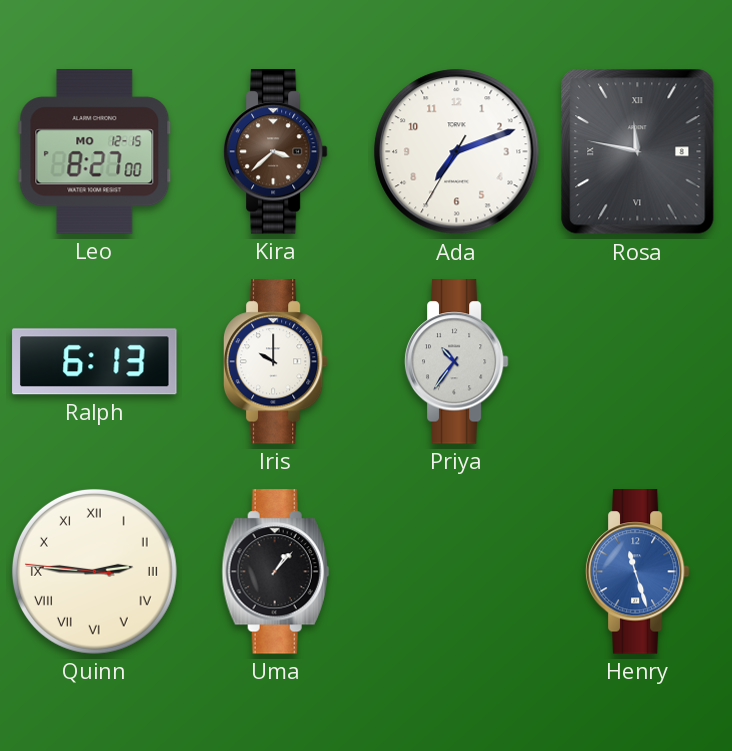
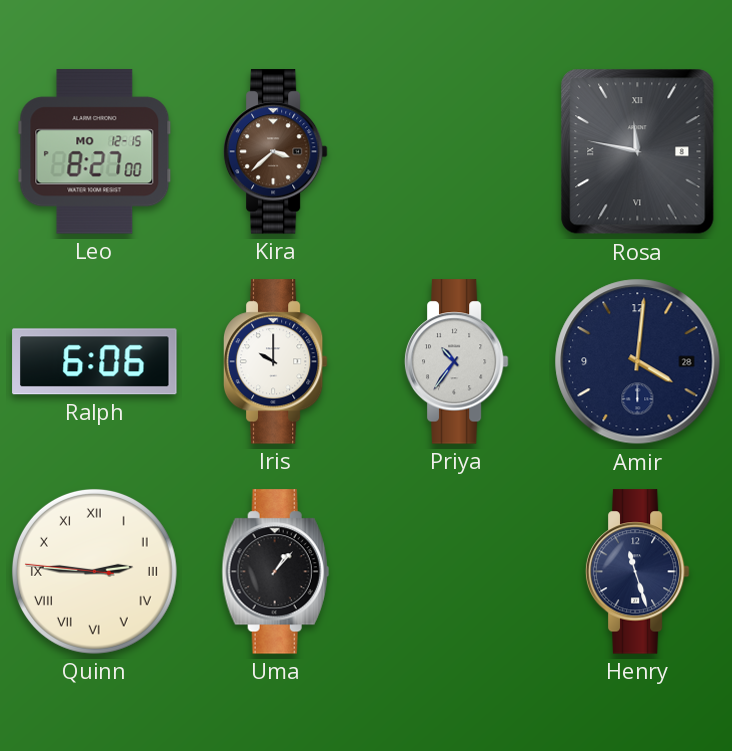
Ada: 7:11 -> none (457, 152)
Ralph: 6:13 -> 6:06 (95, 362)
Amir: none -> 4:01 (638, 362)
Henry dial: blue -> navy (637, 572)
